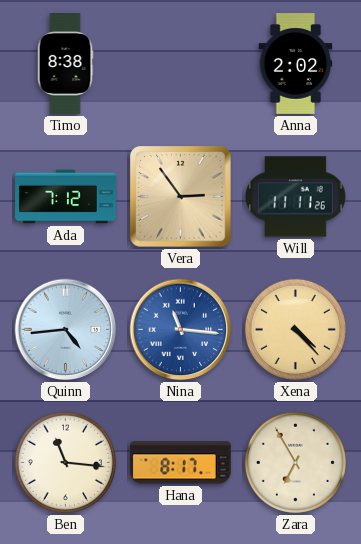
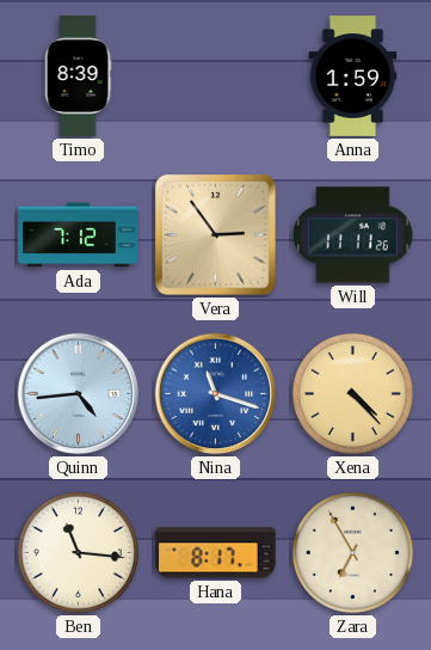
Timo: 8:38 -> 8:39 (78, 76)
Anna: 2:02 -> 1:59 (353, 76)
Nina: 11:16 -> 11:18 (216, 394)
